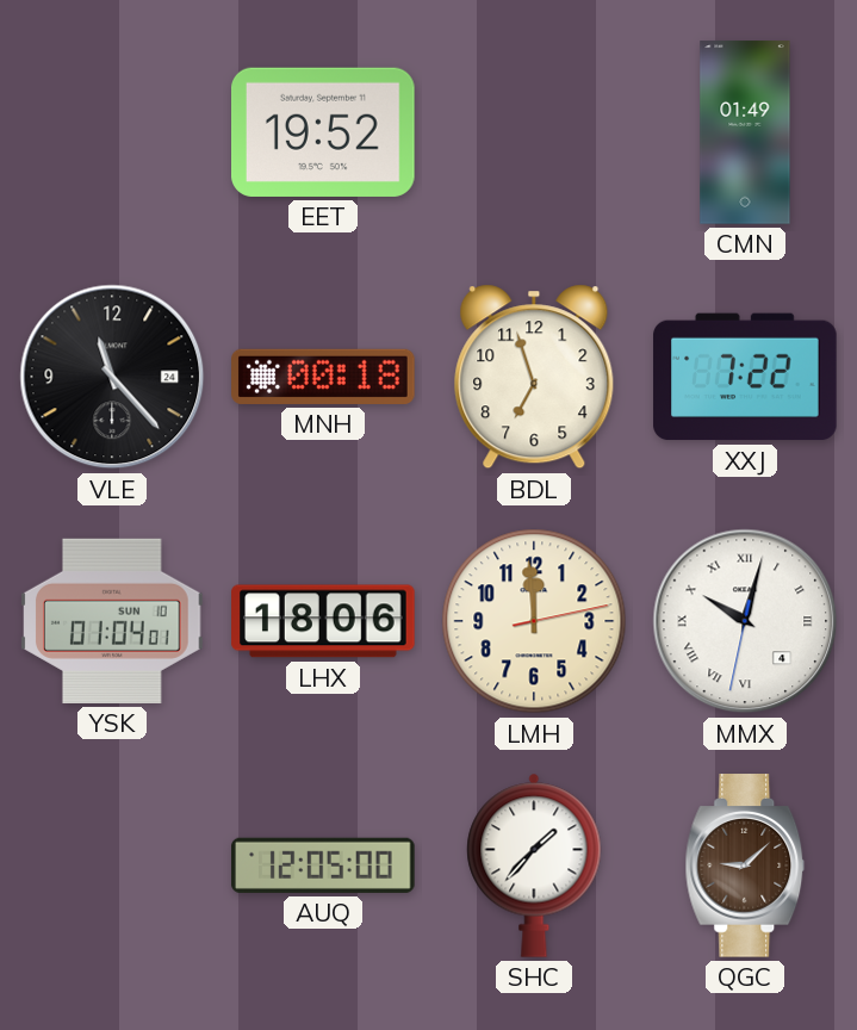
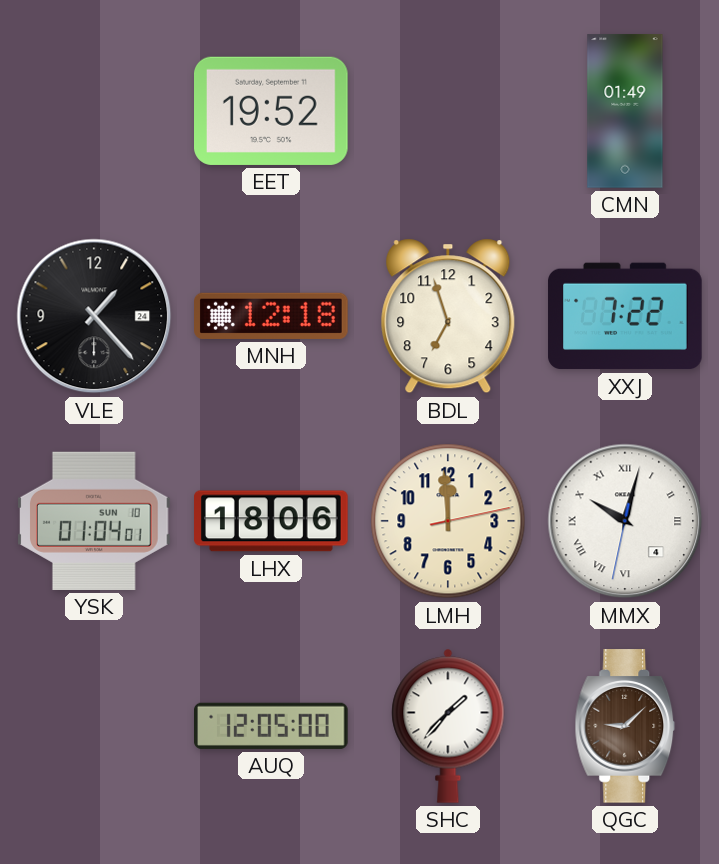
VLE: 11:23 -> 1:23 (94, 316)
MNH: 00:18 -> 12:18 (271, 316)
